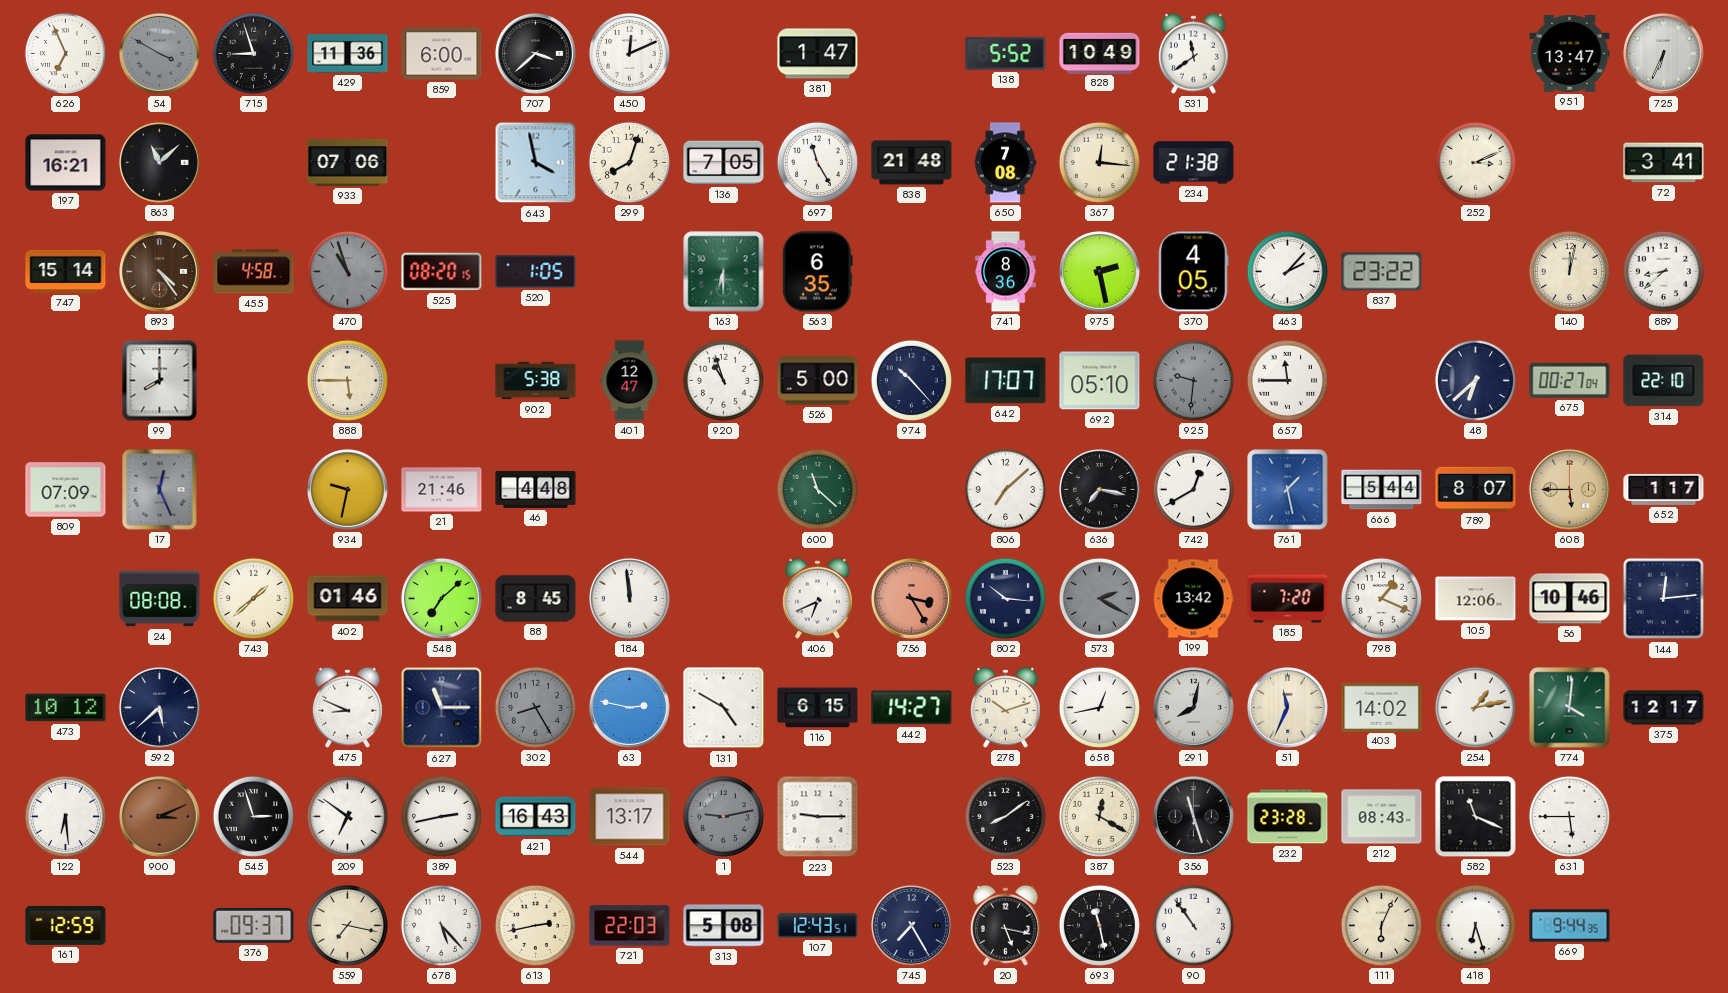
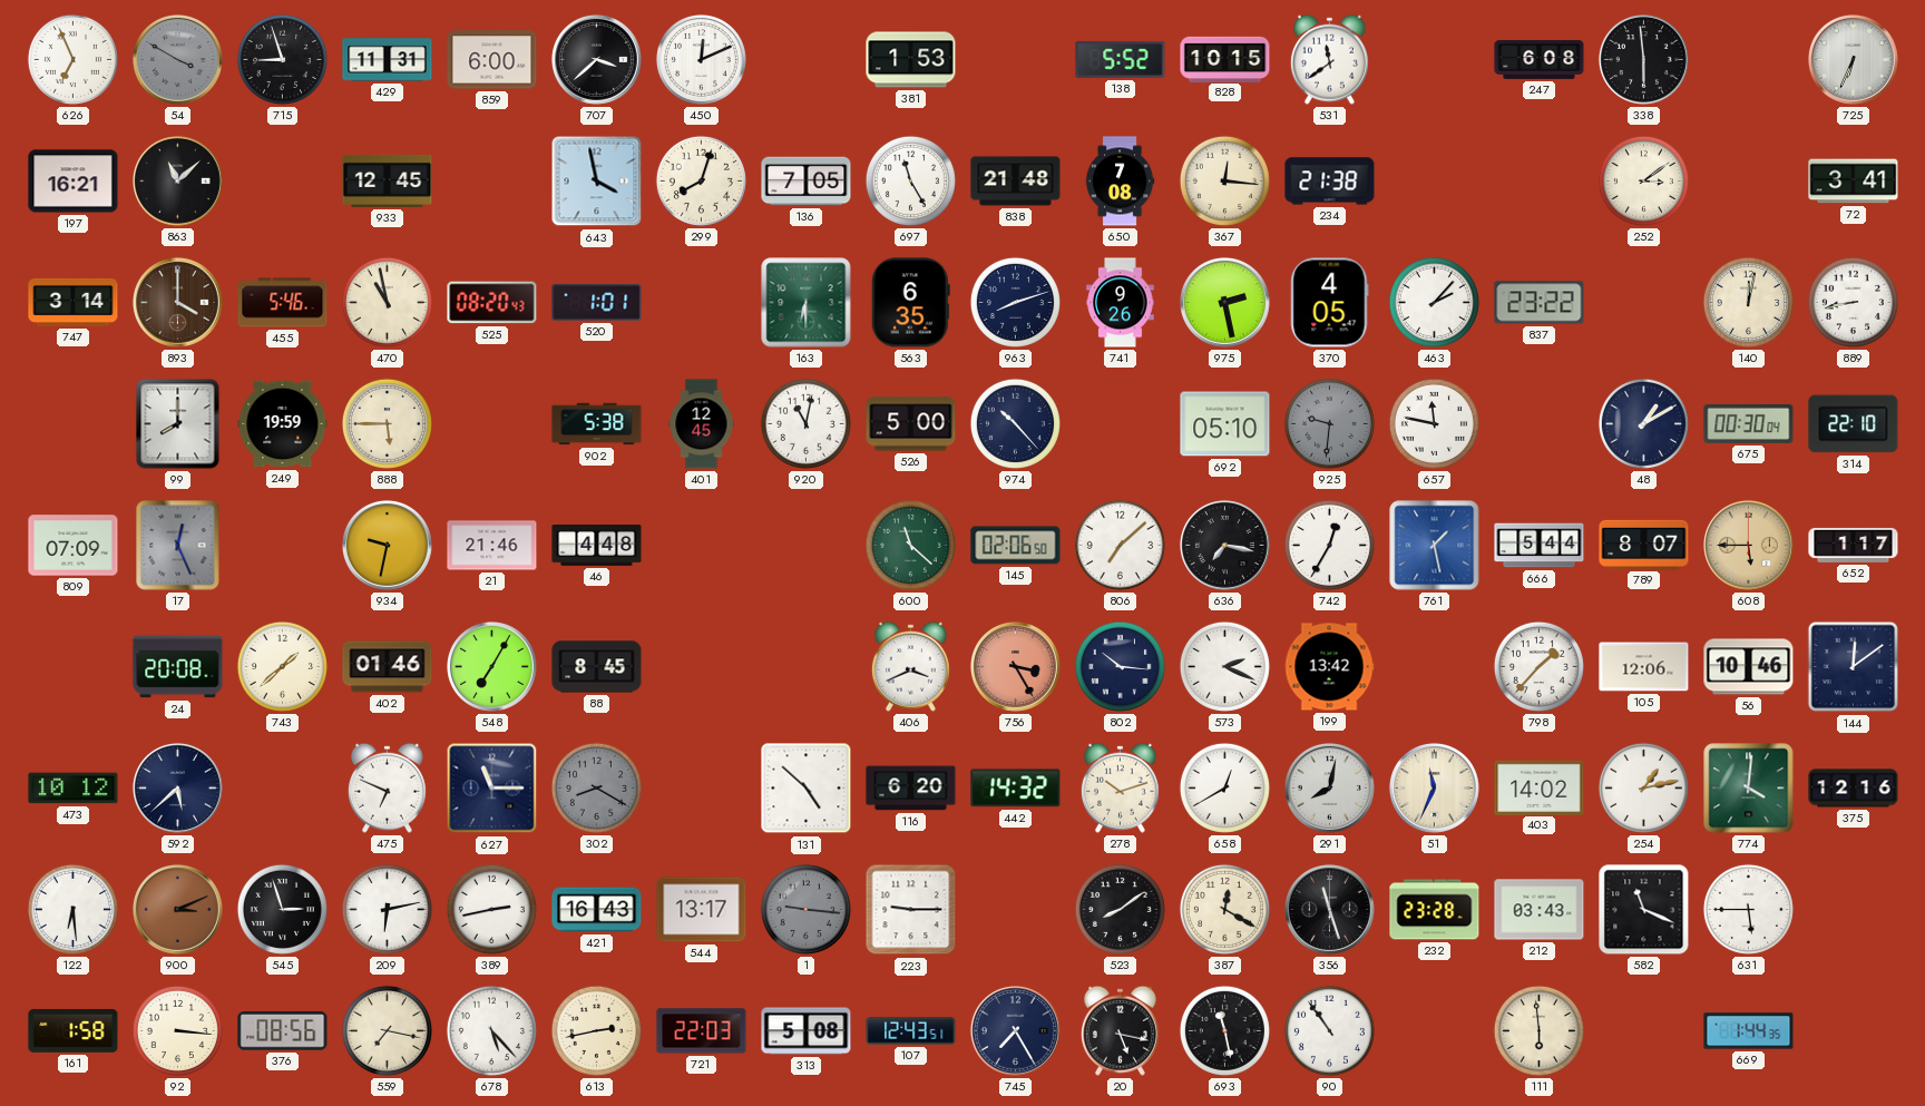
429: 11:36 -> 11:31 (388, 60)
381: 1:47 -> 1:53 (911, 60)
828: 10:49 -> 10:15 (1225, 59)
247: none -> 6:08 (1540, 59)
338: none -> 5:59 (1643, 59)
951: 13:47 -> none (1570, 53)
933: 07:06 -> 12:45 (388, 180)
252: 3:11 -> 3:09 (1643, 180)
747: 15:14 -> 3:14 (74, 302)
893: 4:24 -> 4:00 (177, 302)
455: 4:58 -> 5:46 (283, 303)
470: 10:57 -> 10:58 (387, 302)
470 dial: grey -> cream (387, 302)
525: 08:20:15 -> 08:20:43 (492, 303)
520: 1:05 -> 1:01 (597, 303)
963: none -> 8:12 (1015, 302)
741: 8:36 -> 9:26 (1121, 303)
889: 8:38 -> 8:43 (1853, 302)
249: none -> 19:59 (283, 424)
401: 12:47 -> 12:45 (702, 424)
920: 10:57 -> 11:02 (805, 423)
642: 17:07 -> none (1006, 381)
657: 11:45 -> 11:47 (1434, 423)
48: 6:38 -> 1:10 (1643, 423)
675: 00:27 -> 00:30 (1749, 423)
145: none -> 02:06 (1016, 546)
742: 12:40 -> 12:35 (1329, 545)
24: 08:08 -> 20:08 (178, 667)
548: 7:08 -> 7:05 (491, 666)
184: 11:59 -> none (629, 598)
406: 6:41 -> 3:41 (910, 666)
573: 2:20 -> 2:19 (1224, 666)
573 dial: grey -> white (1224, 666)
185: 7:20 -> none (1288, 599)
798: 1:19 -> 1:37 (1538, 666)
144: 12:14 -> 12:09 (1854, 667)
475: 8:49 -> 6:49 (387, 787)
302: 8:25 -> 8:20 (596, 787)
63: 2:47 -> none (629, 707)
131: 4:50 -> 4:52 (807, 789)
116: 6:15 -> 6:20 (911, 789)
442: 14:27 -> 14:32 (1016, 789)
658: 12:43 -> 12:40 (1224, 787)
375: 12:17 -> 12:16 (1854, 789)
209: 6:51 -> 6:13 (387, 909)
1: 9:13 -> 9:16 (805, 909)
212: 08:43 -> 03:43 (1540, 910)
161: 12:59 -> 1:58 (74, 1030)
92: none -> 3:16 (177, 1030)
376: 09:37 -> 08:56 (283, 1031)
111: 6:04 -> 5:59 (1538, 1030)
418: 6:27 -> none (1475, 925)
669: 9:44 -> 1:44 (1749, 1031)
